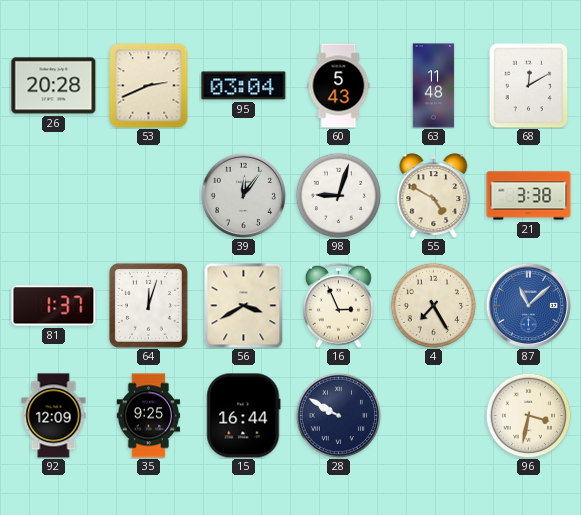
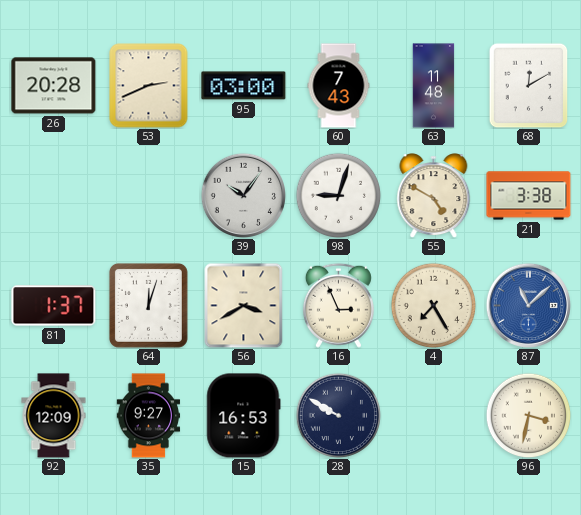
95: 03:04 -> 03:00 (244, 86)
60: 5:43 -> 7:43 (339, 86)
39: 12:06 -> 10:06 (243, 195)
35: 9:25 -> 9:27 (149, 416)
15: 16:44 -> 16:53 (244, 416)
